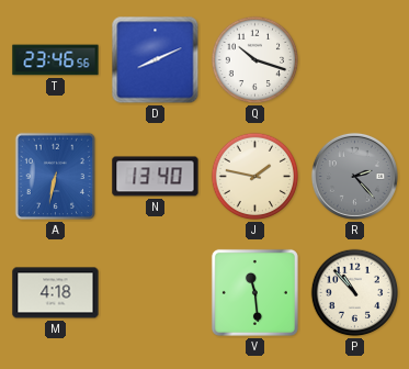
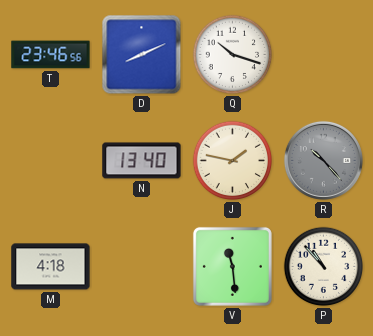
A: 6:32 -> none (56, 177)
R: 2:23 -> 10:23 (323, 160)
